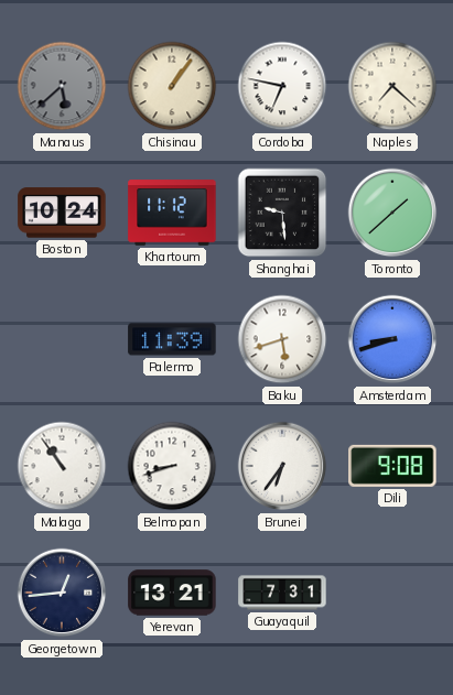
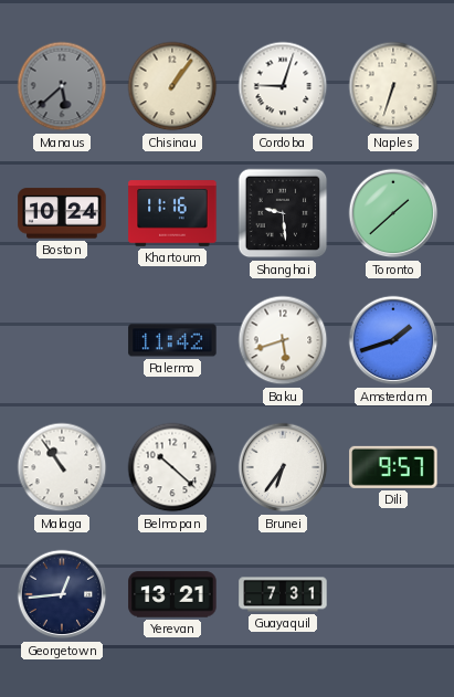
Cordoba: 6:47 -> 9:03 (283, 86)
Naples: 7:22 -> 6:33 (393, 86)
Khartoum: 11:12 -> 11:16 (172, 213)
Palermo: 11:39 -> 11:42 (172, 340)
Amsterdam: 8:42 -> 1:42 (393, 340)
Belmopan: 8:42 -> 10:22 (172, 467)
Dili: 9:08 -> 9:57 (393, 467)
